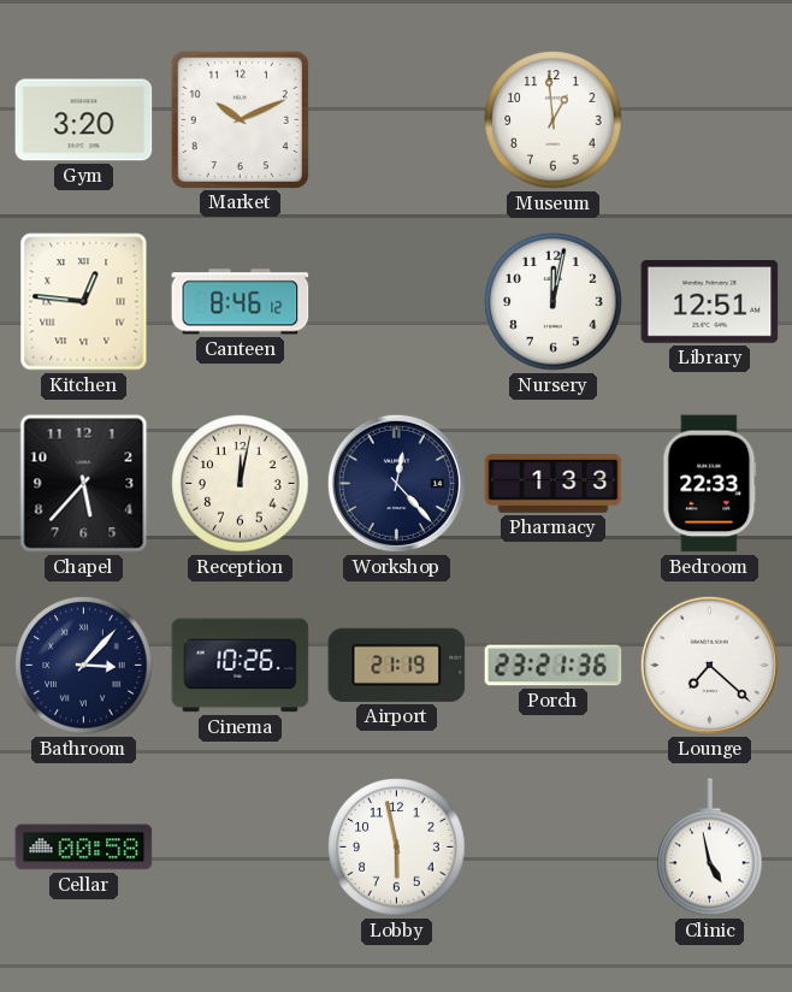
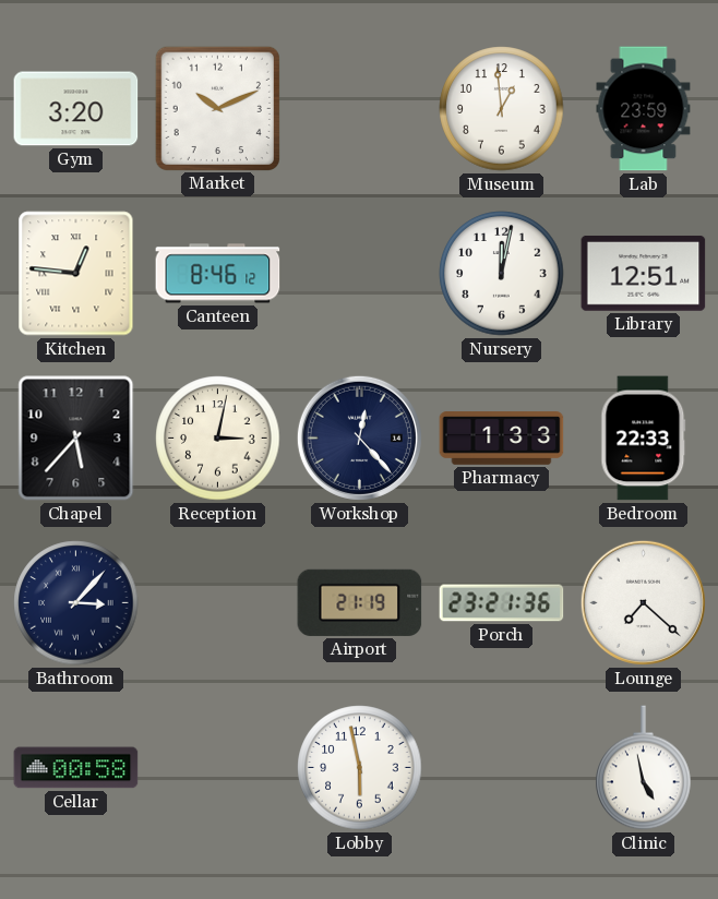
Lab: none -> 23:59 (644, 109)
Reception: 12:02 -> 3:02 (218, 439)
Cinema: 10:26 -> none (241, 666)
